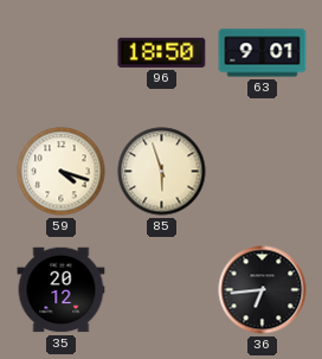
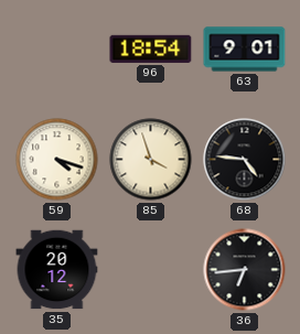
96: 18:50 -> 18:54 (151, 49)
85: 5:57 -> 3:57 (151, 160)
68: none -> 4:46 (245, 160)
